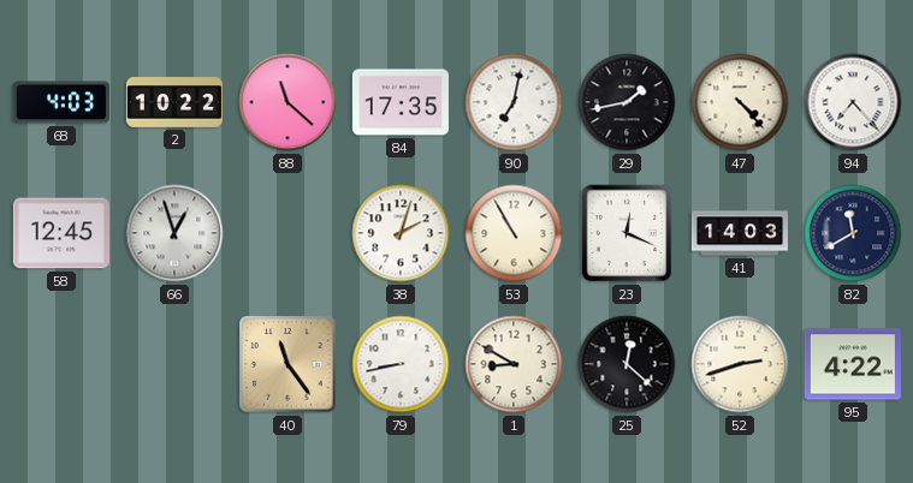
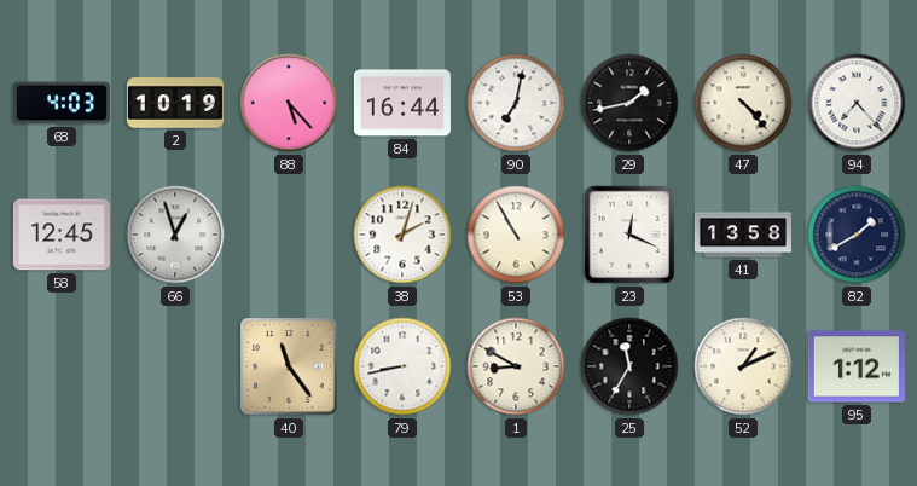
2: 10:22 -> 10:19 (175, 103)
88: 11:22 -> 5:23 (289, 103)
84: 17:35 -> 16:44 (402, 103)
41: 14:03 -> 13:58 (743, 235)
82: 11:40 -> 1:40 (857, 235)
25: 12:22 -> 11:35 (629, 366)
52: 2:42 -> 1:11 (743, 366)
95: 4:22 -> 1:12 (857, 366)
